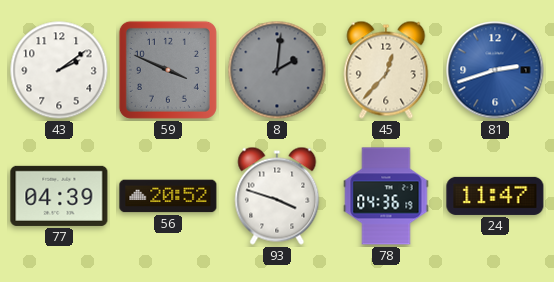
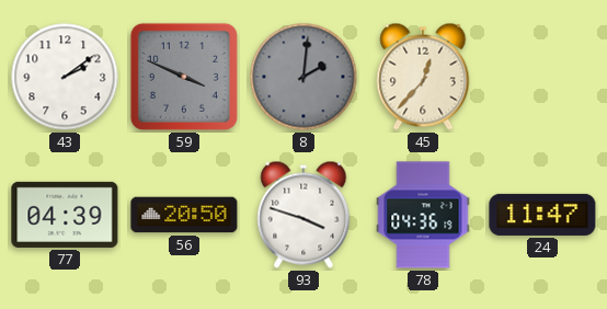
81: 2:42 -> none (495, 70)
56: 20:52 -> 20:50 (184, 215)
